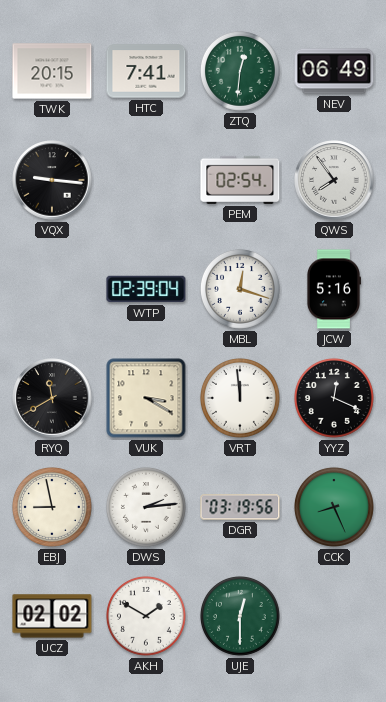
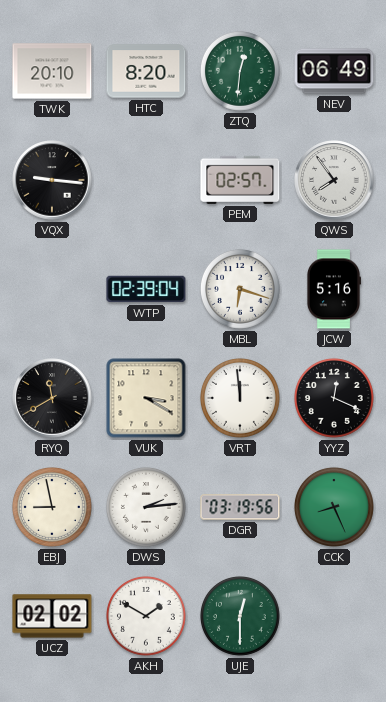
TWK: 20:15 -> 20:10 (52, 71)
HTC: 7:41 -> 8:20 (146, 71)
PEM: 02:54 -> 02:57 (240, 180)
MBL: 12:18 -> 6:18 (240, 289)
